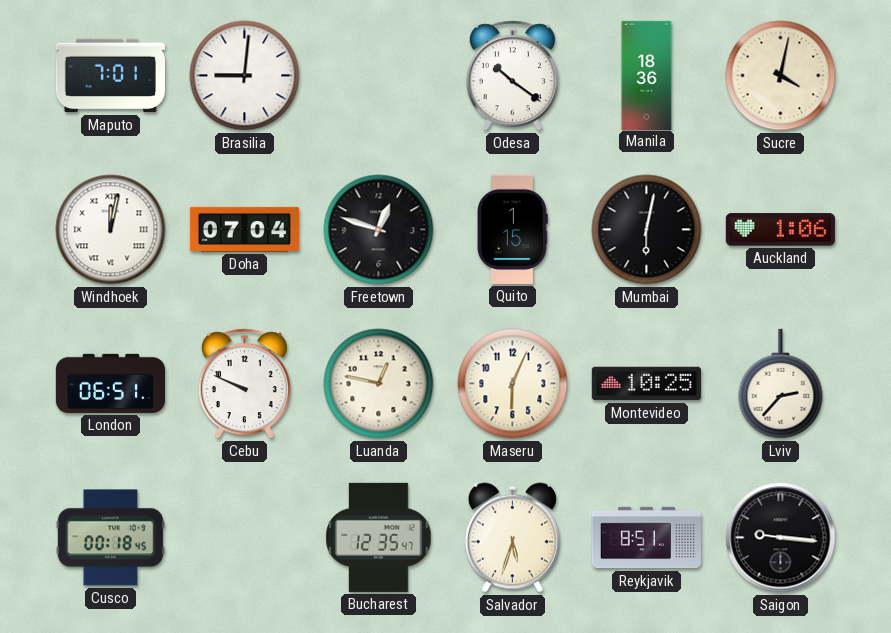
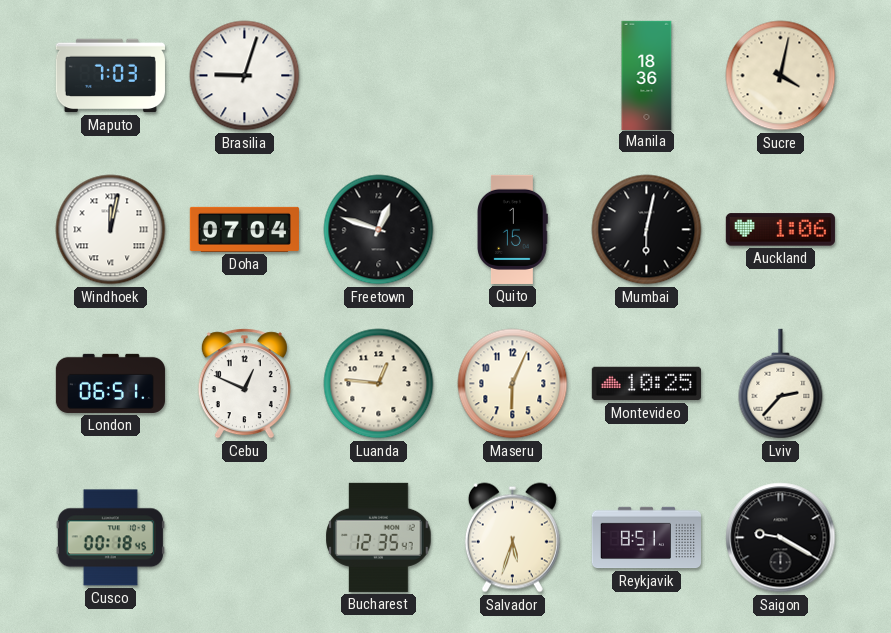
Maputo: 7:01 -> 7:03 (110, 76)
Brasilia: 9:01 -> 9:03 (245, 76)
Odesa: 10:21 -> none (512, 76)
Cebu: 9:49 -> 12:49 (244, 384)
Luanda: 12:47 -> 12:46 (379, 384)
Saigon: 9:16 -> 9:20 (781, 538)
